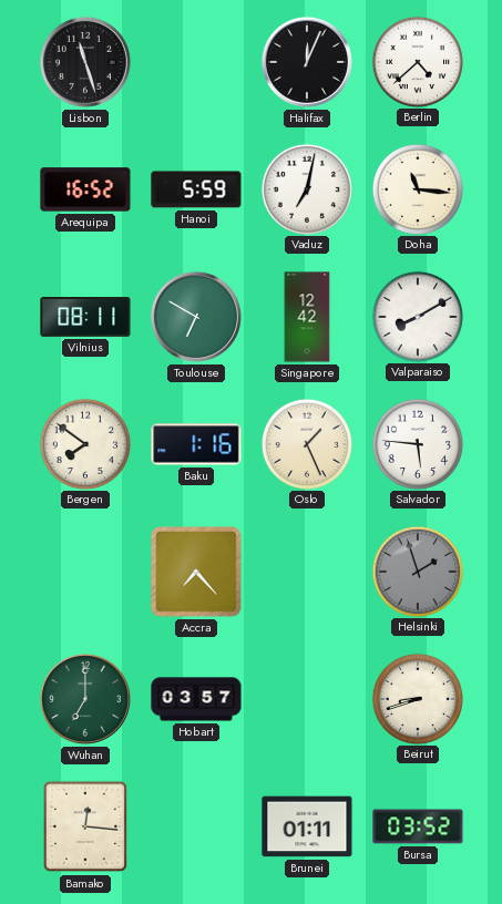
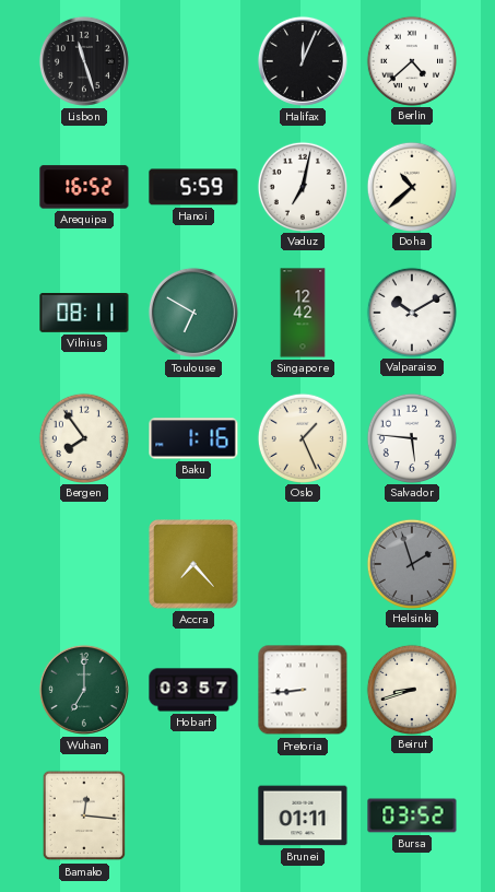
Doha: 11:16 -> 10:38 (411, 186)
Valparaiso: 8:10 -> 10:10 (411, 312)
Bergen: 7:51 -> 7:54 (83, 437)
Pretoria: none -> 8:44 (303, 690)
